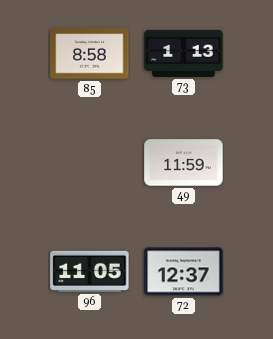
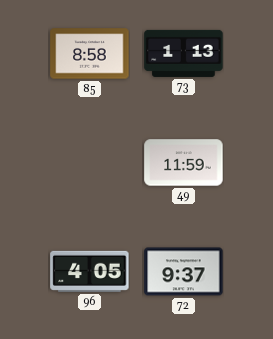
96: 11:05 -> 4:05 (90, 271)
72: 12:37 -> 9:37 (184, 272)
